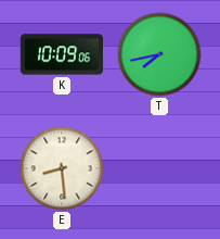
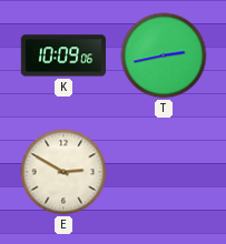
T: 7:43 -> 2:43 (164, 55)
E: 8:29 -> 2:50 (63, 172)
